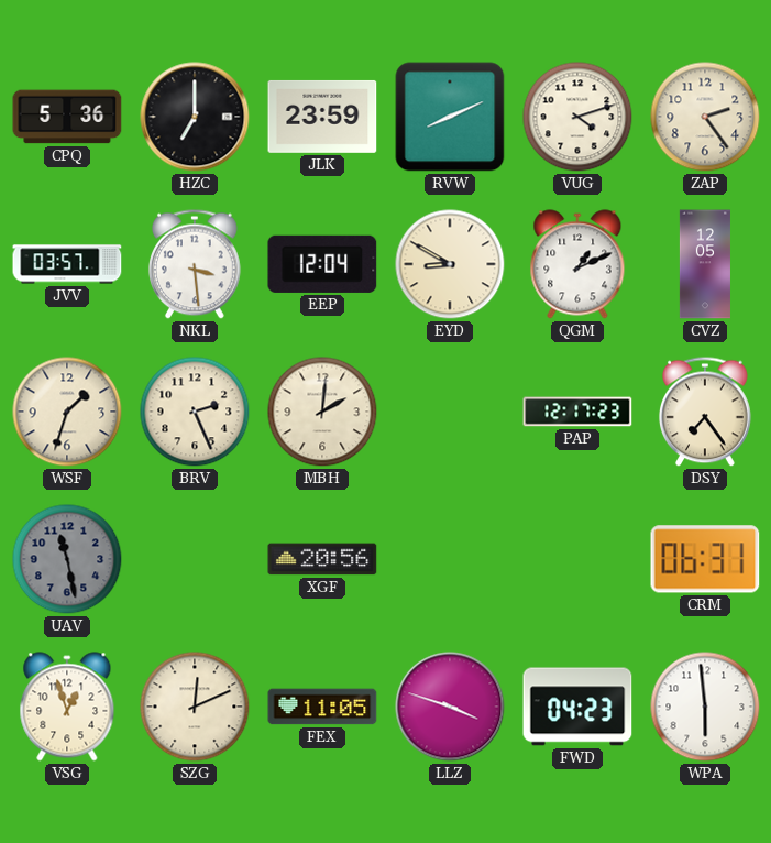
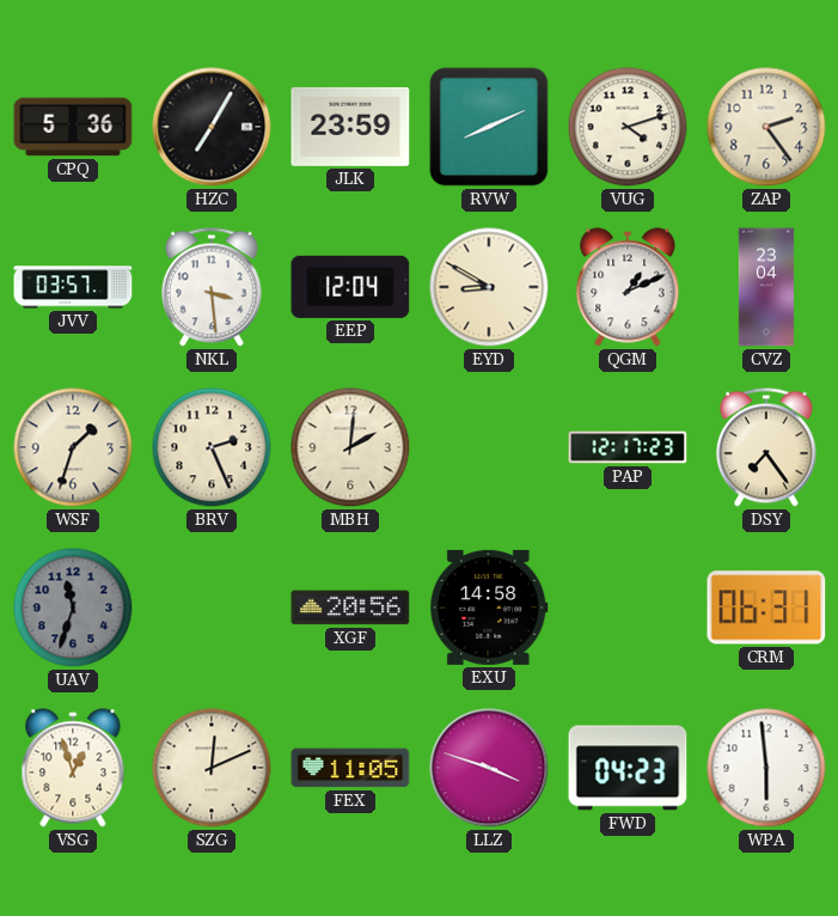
HZC: 7:00 -> 7:05 (212, 127)
CVZ: 12:05 -> 23:04 (766, 287)
UAV: 11:28 -> 11:33 (73, 607)
EXU: none -> 14:58 (489, 607)
